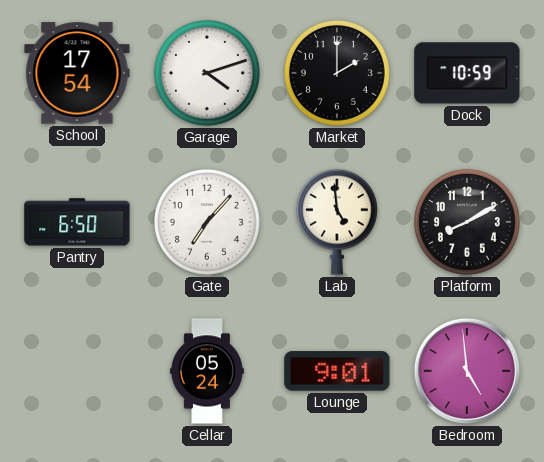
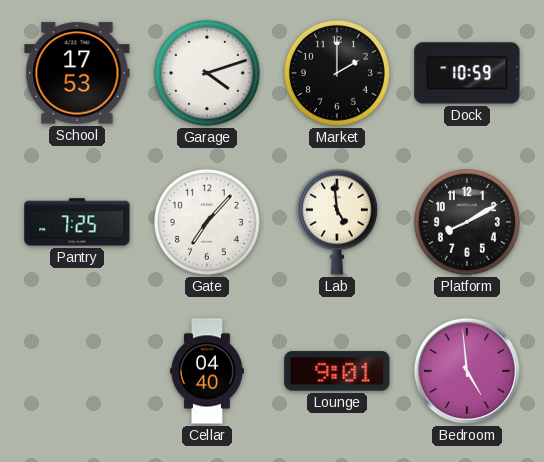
School: 17:54 -> 17:53 (77, 73)
Pantry: 6:50 -> 7:25 (77, 222)
Cellar: 05:24 -> 04:40 (207, 371)
